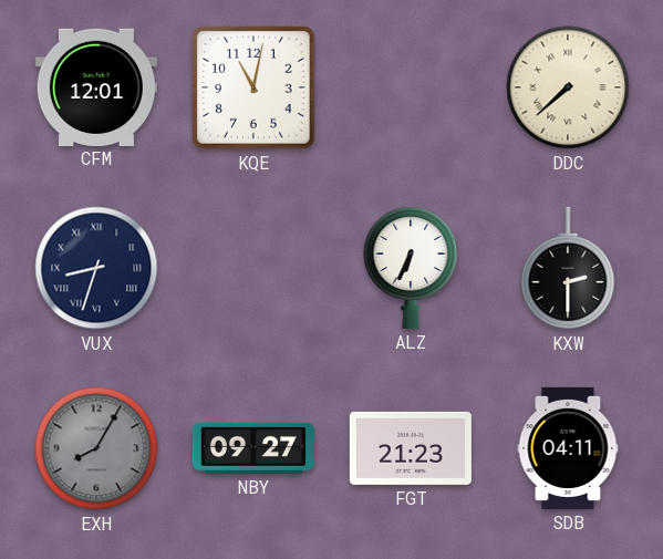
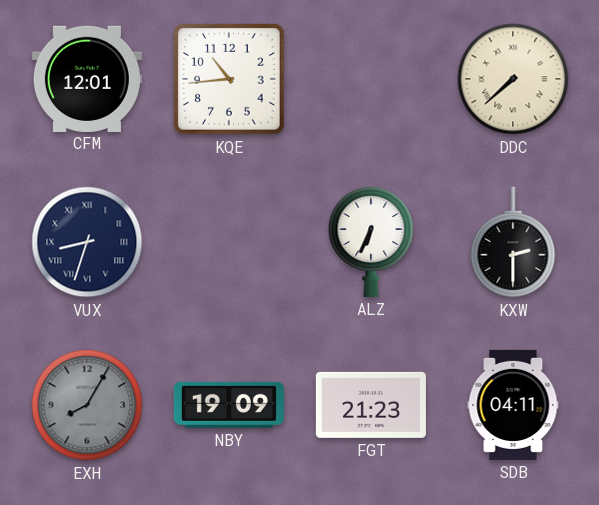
KQE: 11:02 -> 10:44 (229, 79)
NBY: 09:27 -> 19:09 (229, 405)
